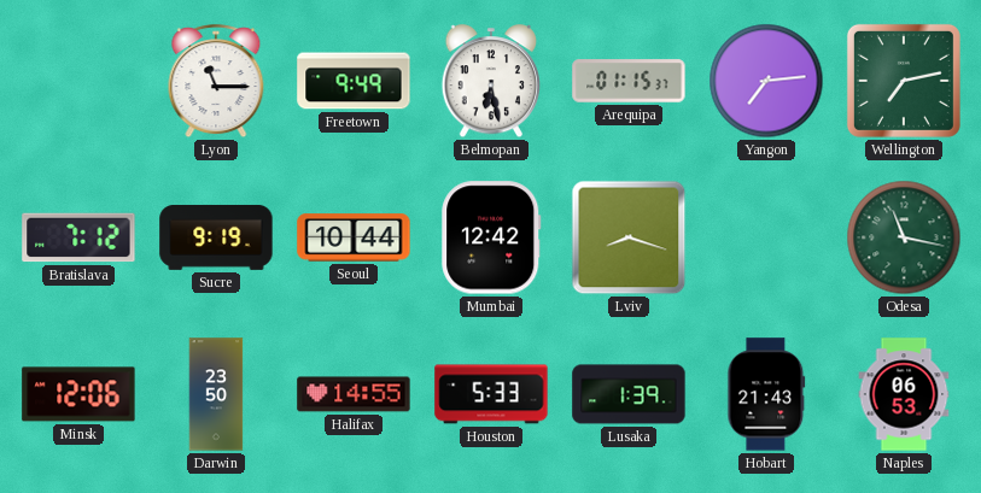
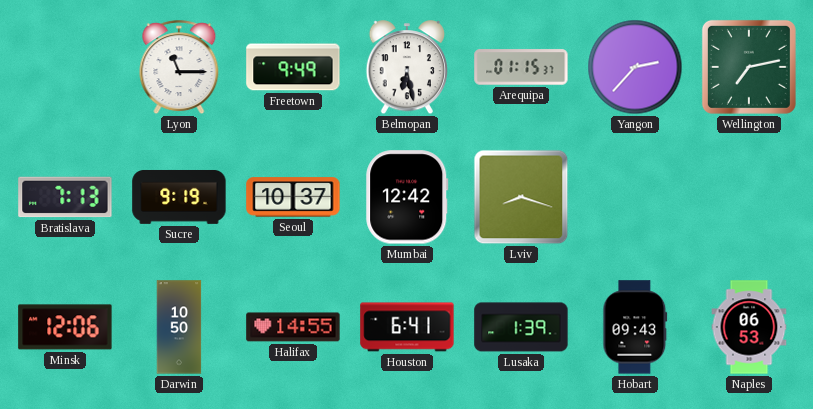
Yangon: 7:14 -> 2:37 (635, 67)
Bratislava: 7:12 -> 7:13 (65, 197)
Seoul: 10:44 -> 10:37 (293, 197)
Odesa: 11:17 -> none (904, 237)
Darwin: 23:50 -> 10:50 (179, 327)
Houston: 5:33 -> 6:41 (407, 327)
Hobart: 21:43 -> 09:43 (635, 327)
